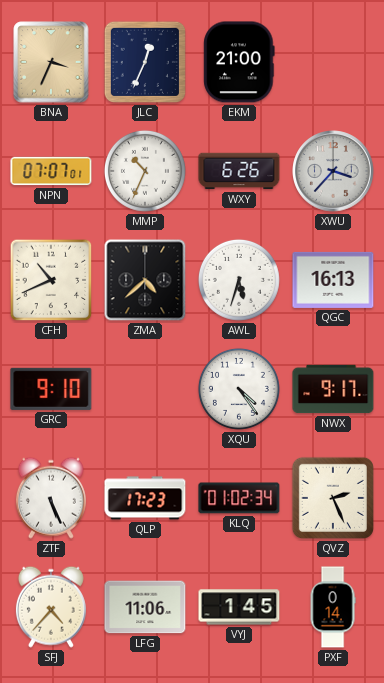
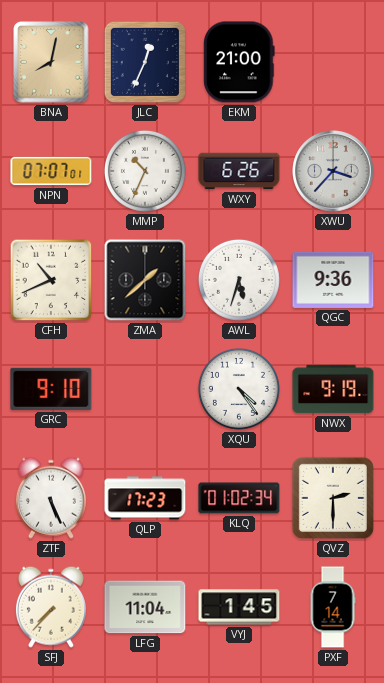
BNA: 3:34 -> 8:02 (51, 62)
ZMA: 4:38 -> 1:38 (145, 280)
QGC: 16:13 -> 9:36 (333, 280)
NWX: 9:17 -> 9:19 (333, 389)
QVZ: 2:26 -> 2:30 (333, 498)
SFJ: 4:37 -> 7:37 (51, 607)
LFG: 11:06 -> 11:04 (145, 607)
PXF: 0:14 -> 7:14 (333, 607)
